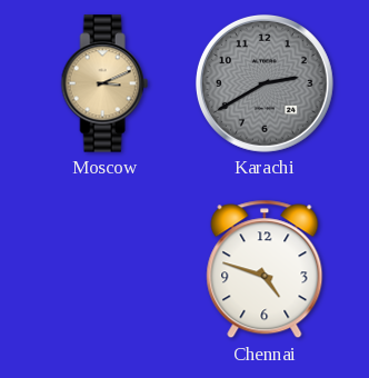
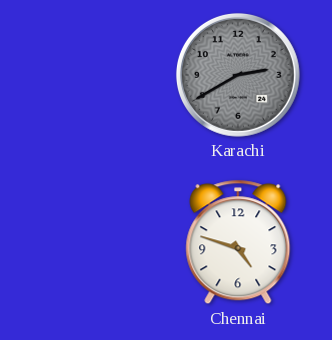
Moscow: 3:11 -> none (104, 83)
